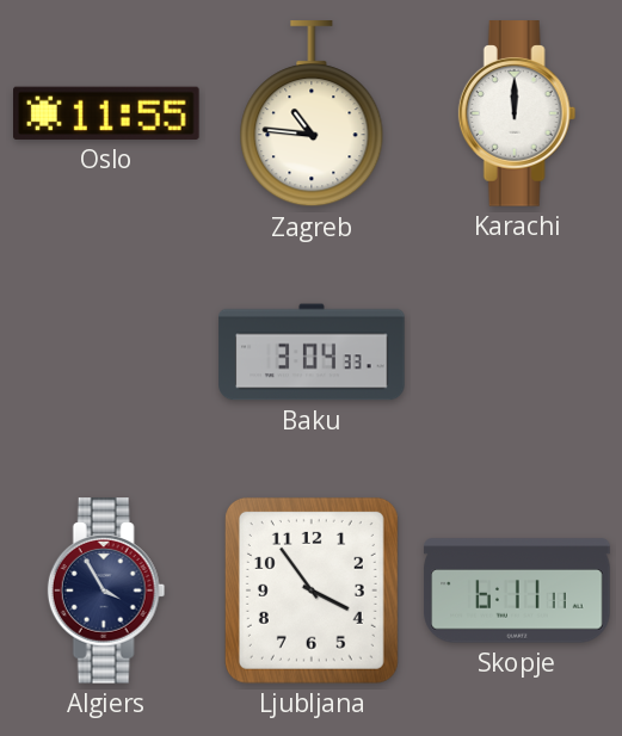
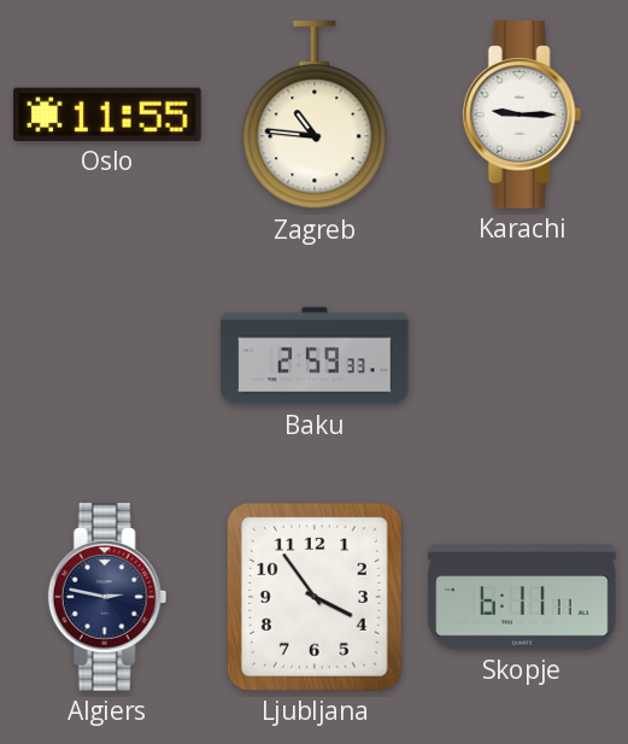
Karachi: 12:00 -> 9:15 (522, 115)
Baku: 3:04 -> 2:59 (315, 356)
Algiers: 3:55 -> 2:47 (107, 597)
